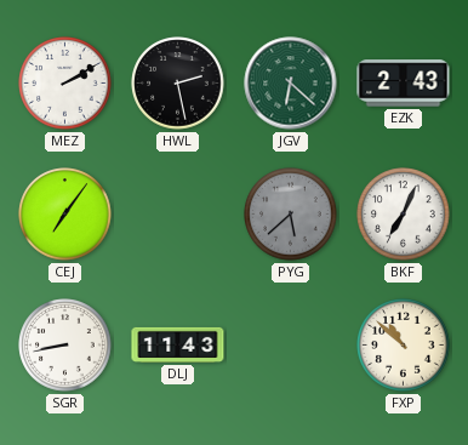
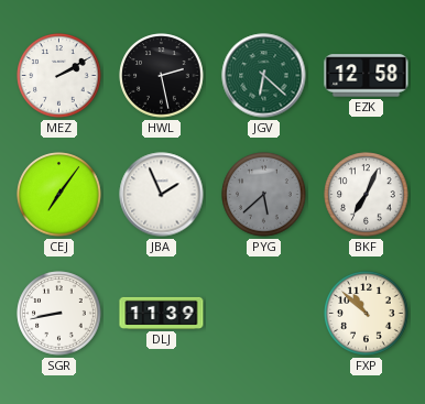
EZK: 2:43 -> 12:58 (367, 76)
JBA: none -> 1:56 (162, 195)
DLJ: 11:43 -> 11:39 (162, 313)
